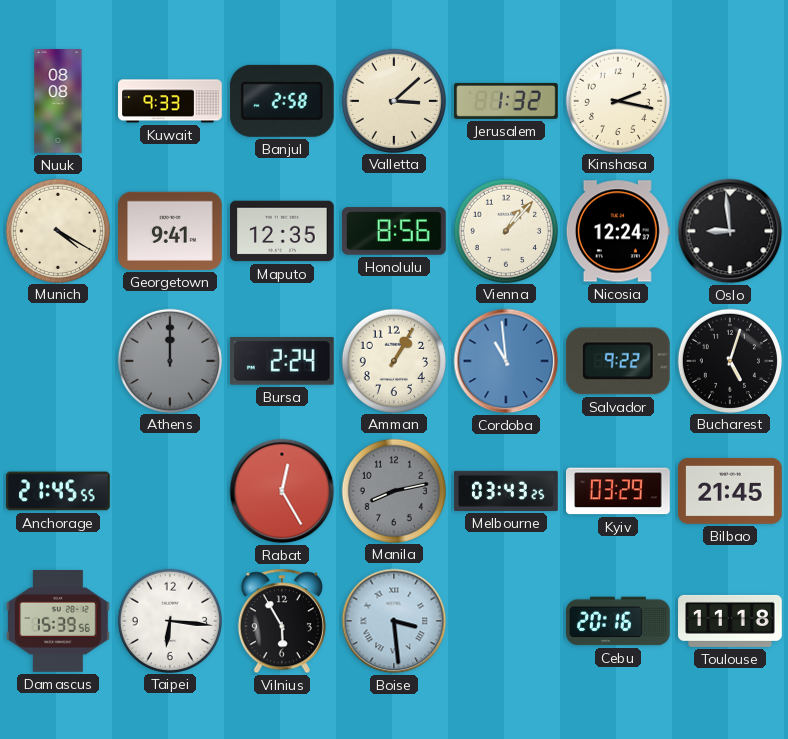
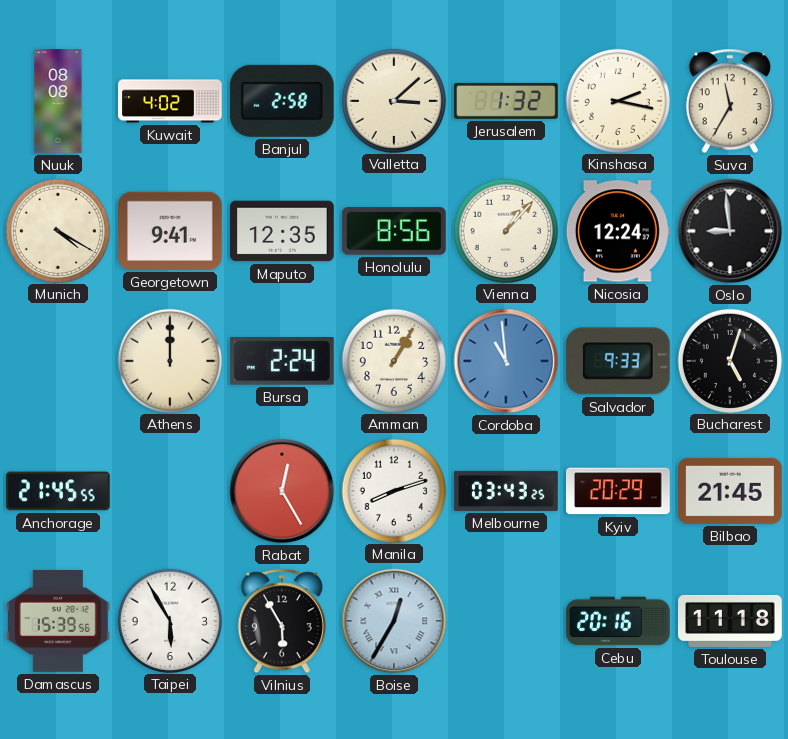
Kuwait: 9:33 -> 4:02 (170, 101)
Suva: none -> 11:35 (730, 101)
Athens dial: grey -> cream (169, 360)
Salvador: 9:22 -> 9:33 (618, 361)
Manila: 8:13 -> 8:12 (393, 490)
Manila dial: grey -> white (393, 490)
Kyiv: 03:29 -> 20:29 (619, 491)
Taipei: 6:16 -> 5:55 (169, 620)
Boise: 3:29 -> 12:35 (394, 621)
